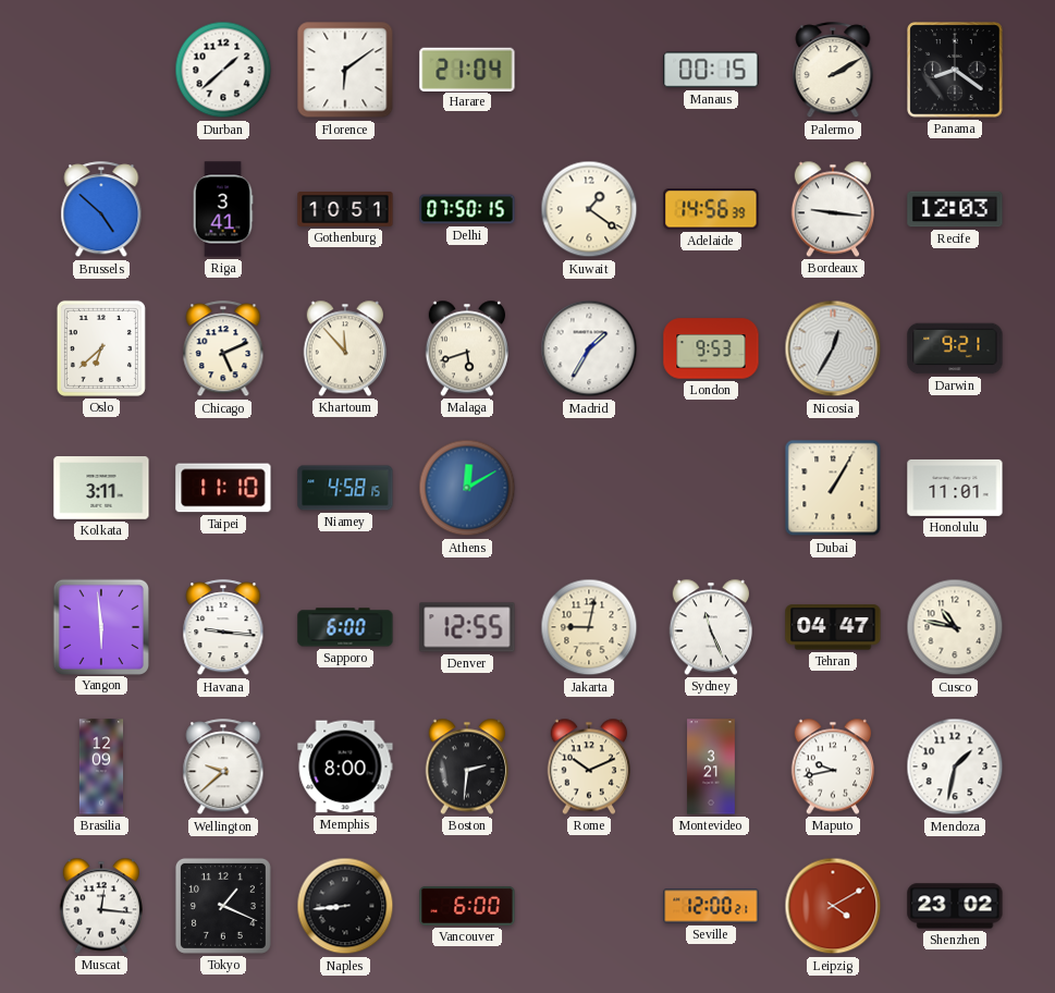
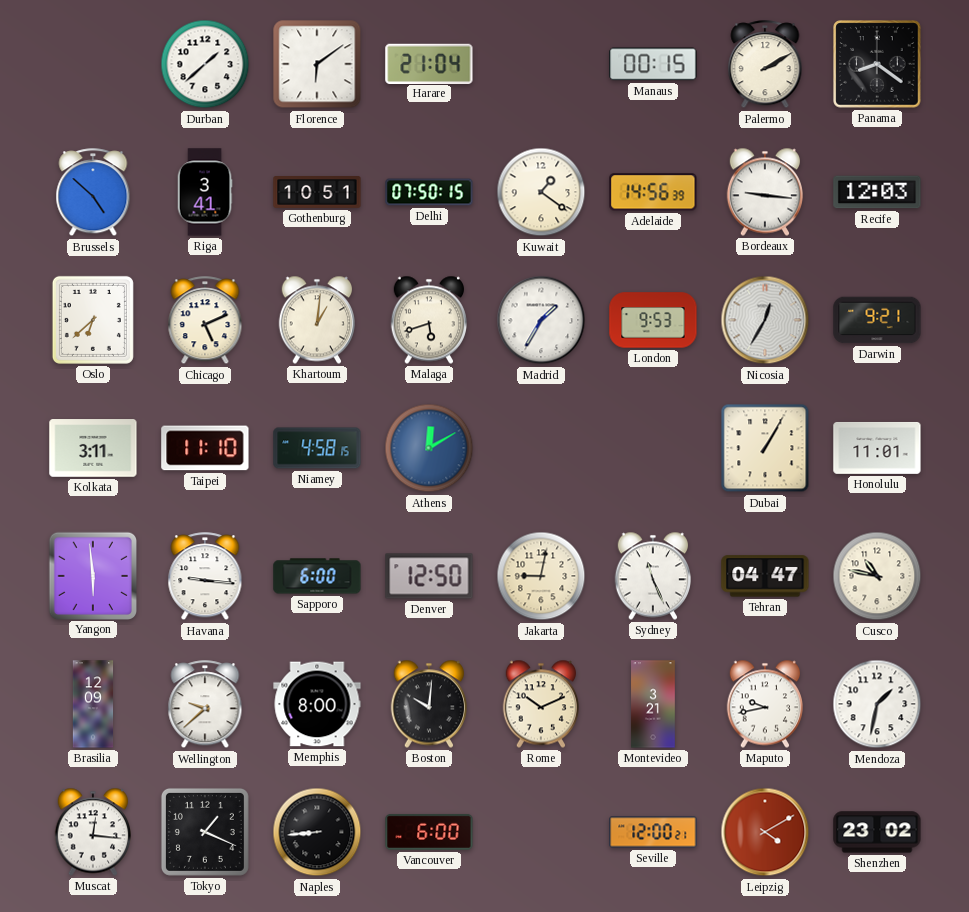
Khartoum: 11:53 -> 1:01 (316, 320)
Denver: 12:55 -> 12:50 (429, 576)
Boston: 2:31 -> 10:01 (428, 704)
